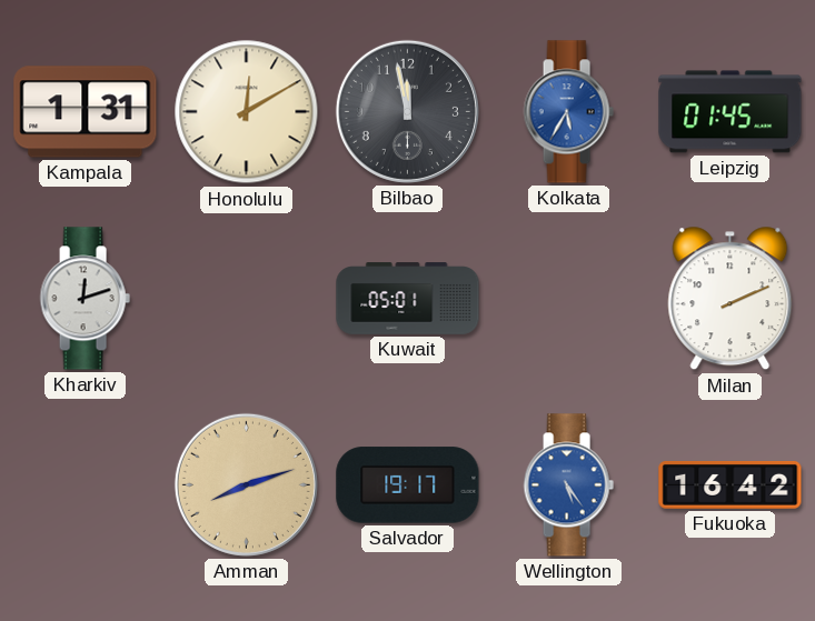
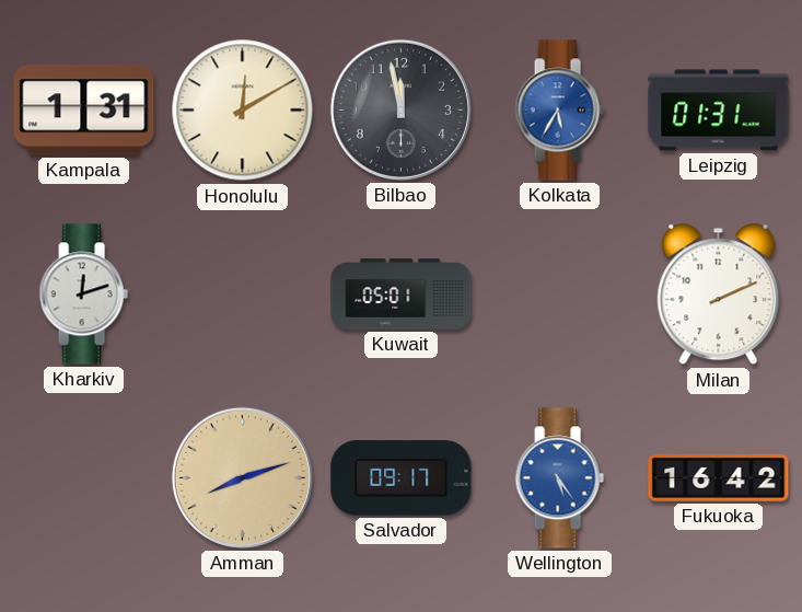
Leipzig: 01:45 -> 01:31 (719, 111)
Salvador: 19:17 -> 09:17 (402, 478)
